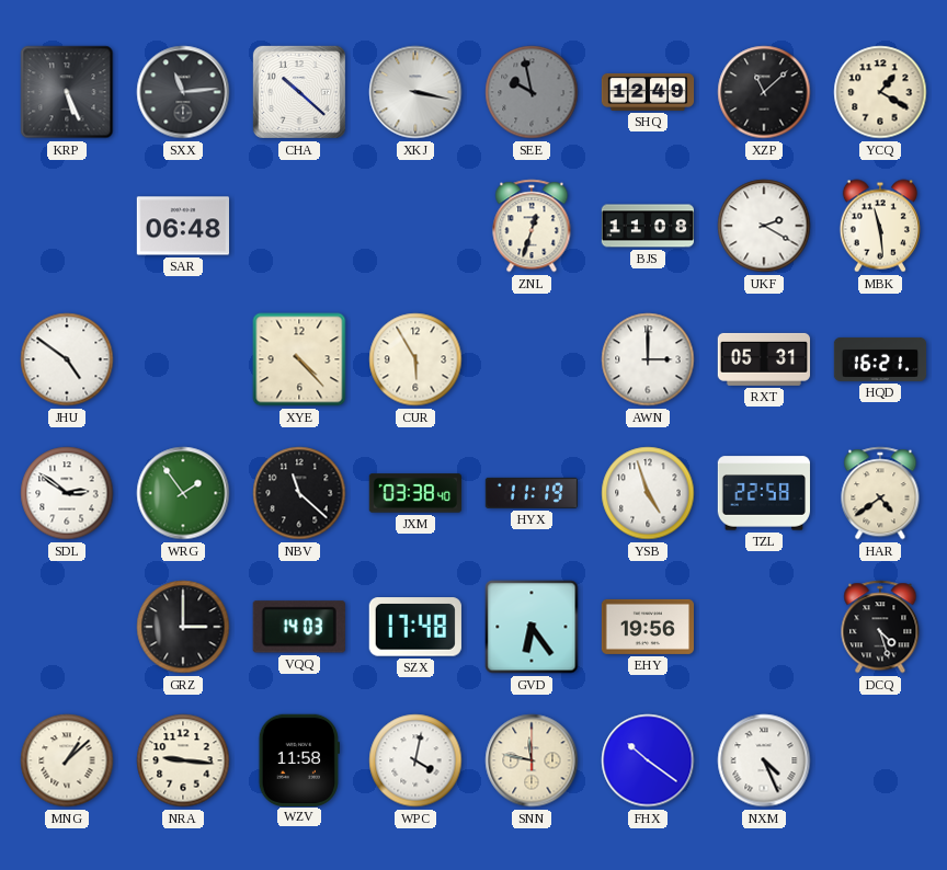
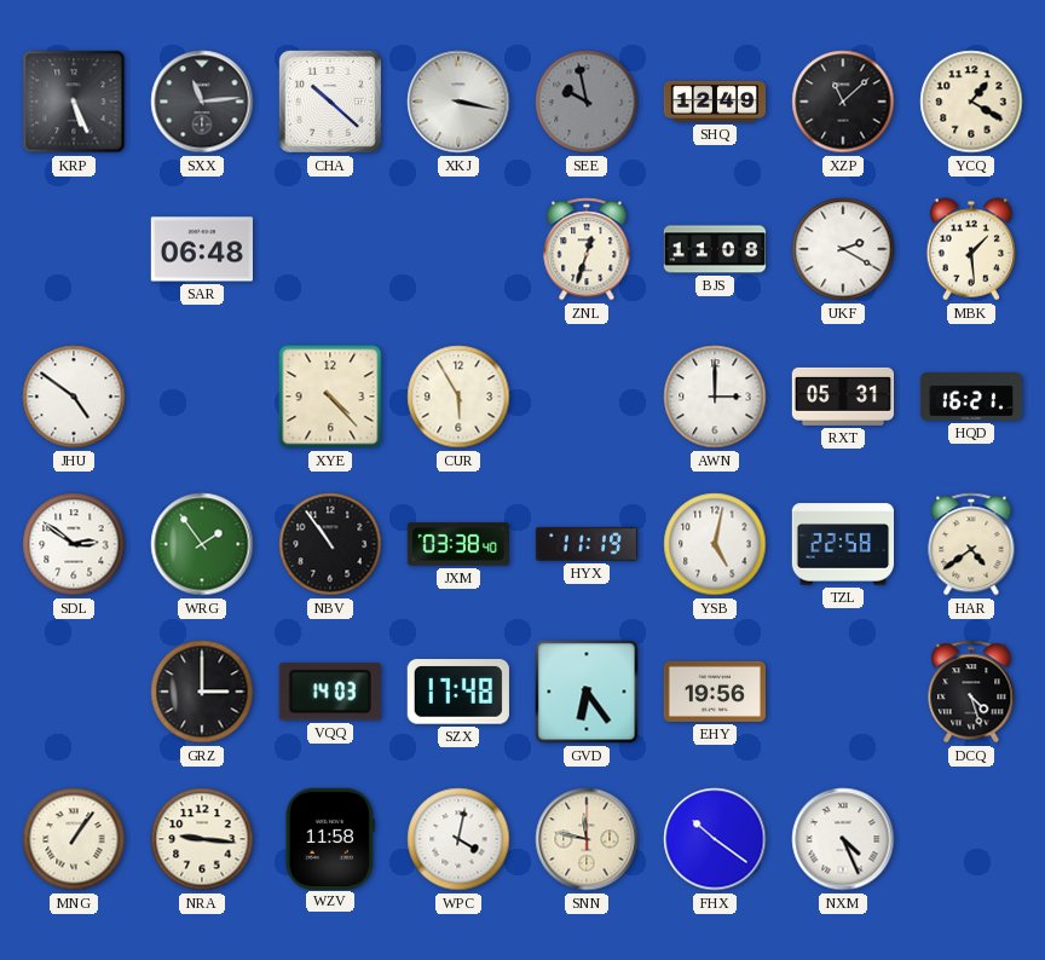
MBK: 11:29 -> 1:29 (971, 249)
NBV: 11:22 -> 10:54 (330, 544)
YSB: 4:57 -> 5:02 (715, 544)
MNG: 1:08 -> 1:06 (74, 839)
